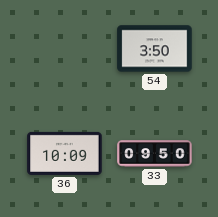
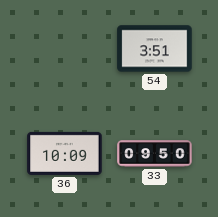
54: 3:50 -> 3:51 (155, 49)
